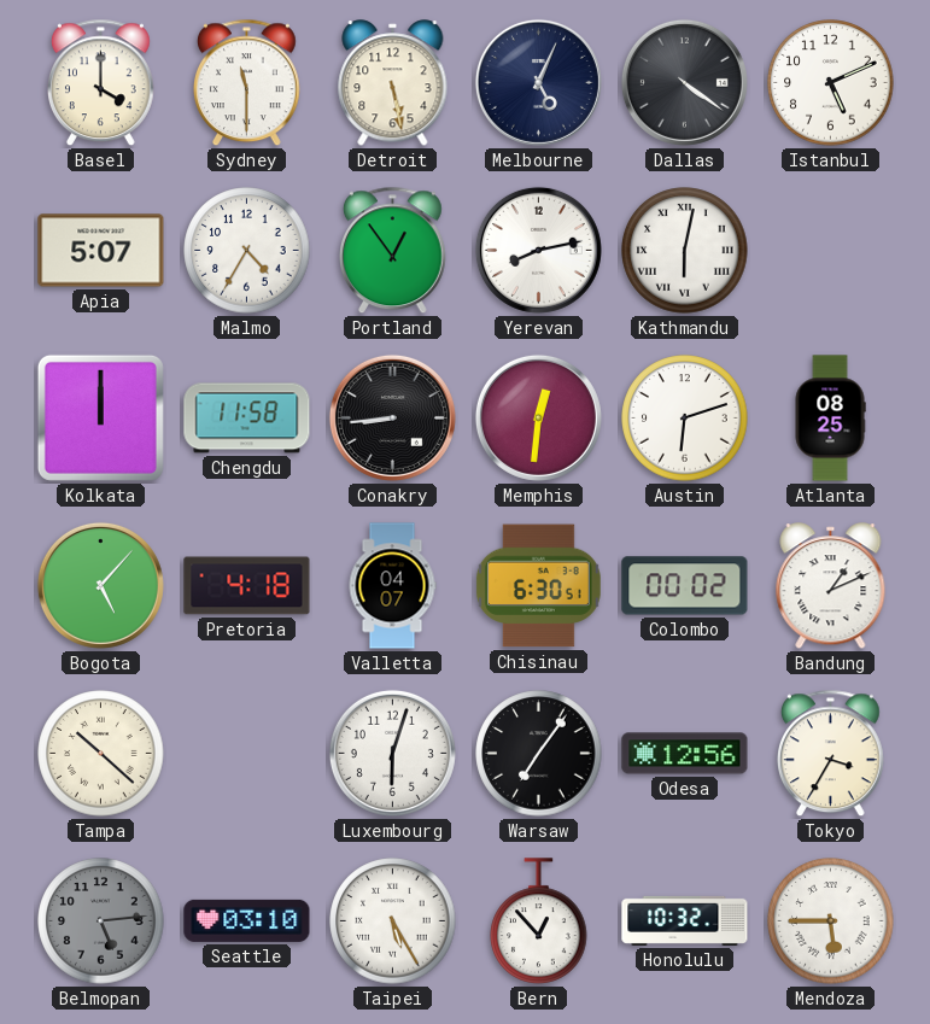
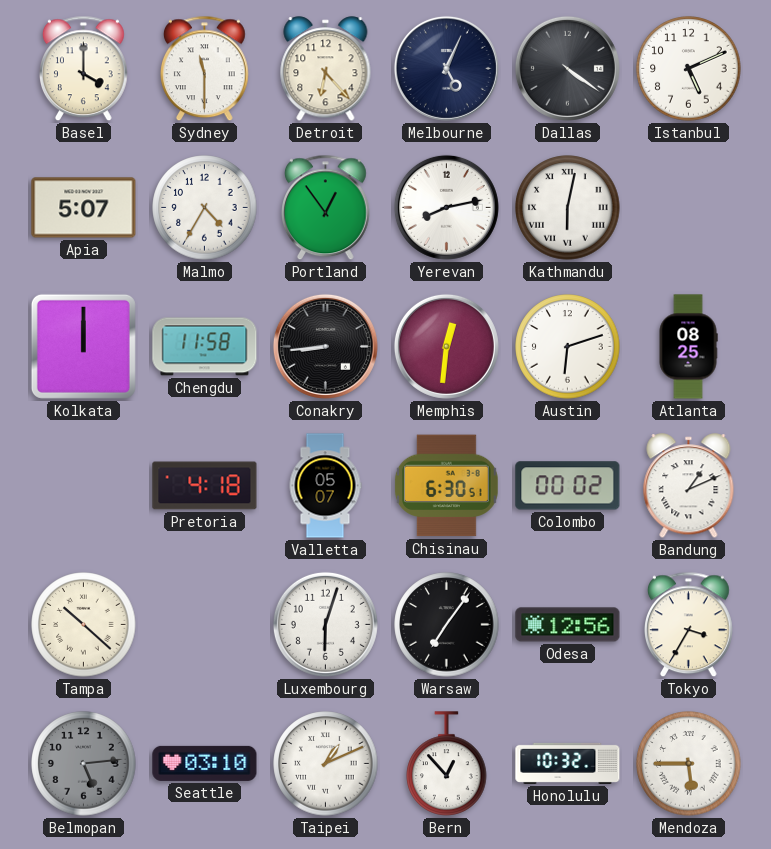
Detroit: 5:28 -> 6:23 (326, 69)
Bogota: 5:07 -> none (100, 585)
Valletta: 04:07 -> 05:07 (325, 486)
Taipei: 5:25 -> 1:11 (326, 764)
